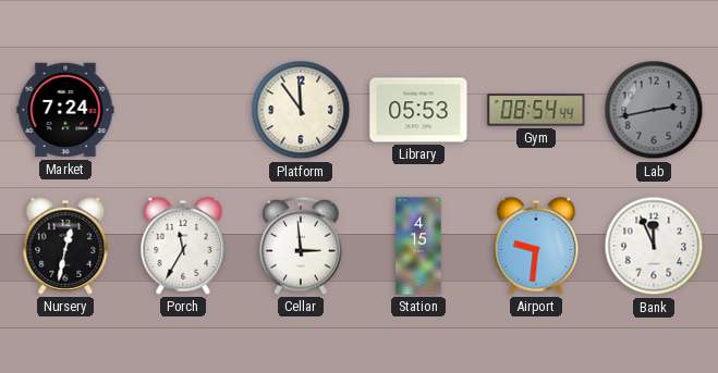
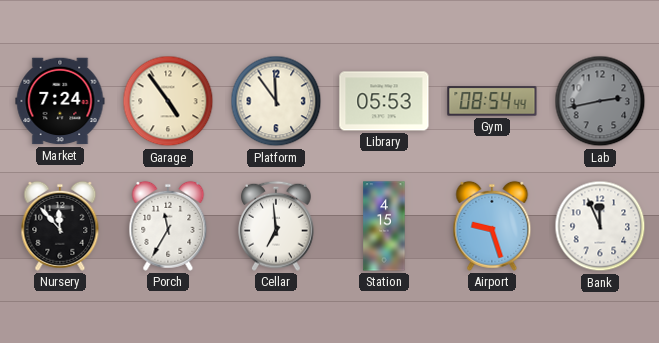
Garage: none -> 4:54 (168, 101)
Nursery: 12:32 -> 11:53 (60, 226)
Cellar: 2:59 -> 6:59 (277, 226)
Airport: 9:31 -> 9:27 (492, 226)
